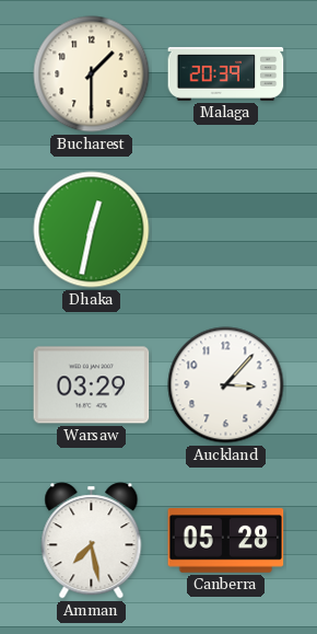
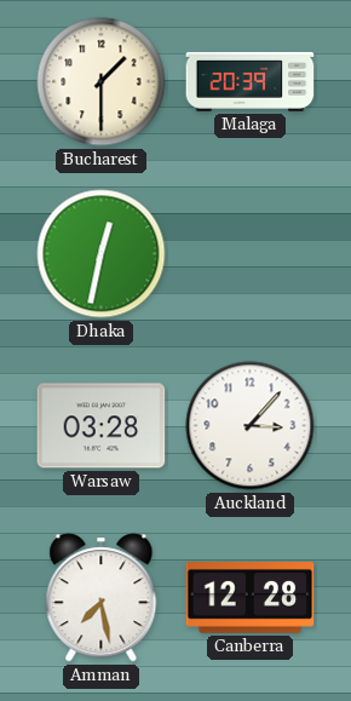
Warsaw: 03:29 -> 03:28 (102, 426)
Canberra: 05:28 -> 12:28 (251, 598)
